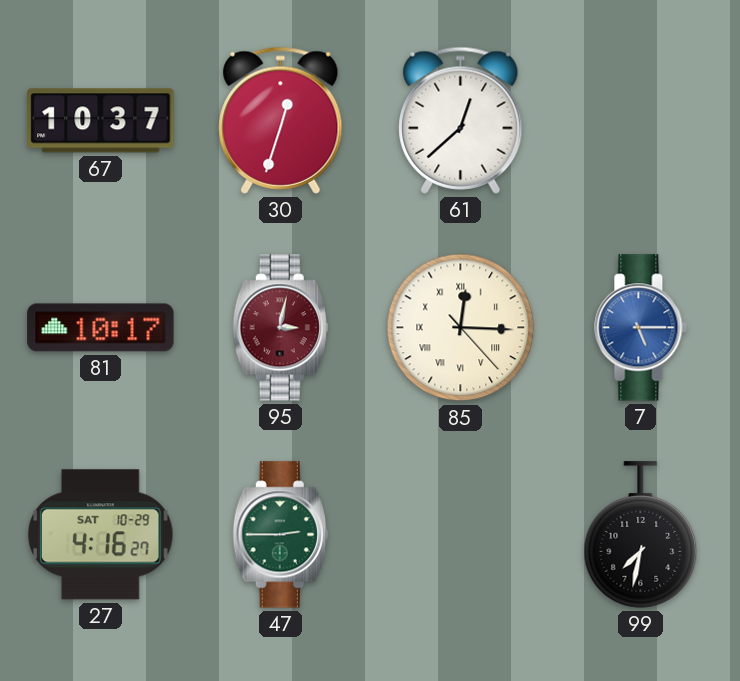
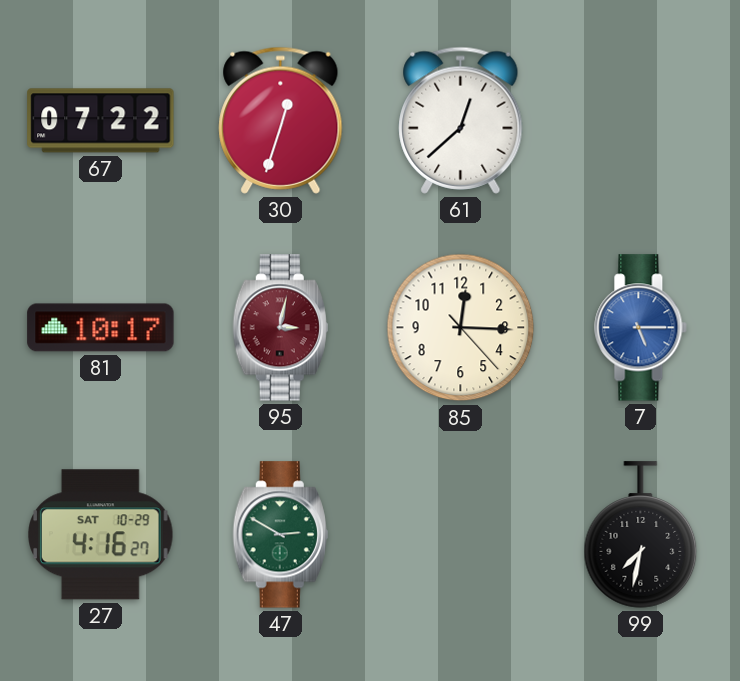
67: 10:37 -> 07:22 (101, 121)
85 numerals: Roman -> Arabic (461, 328)
47: 2:45 -> 2:50 (280, 535)
